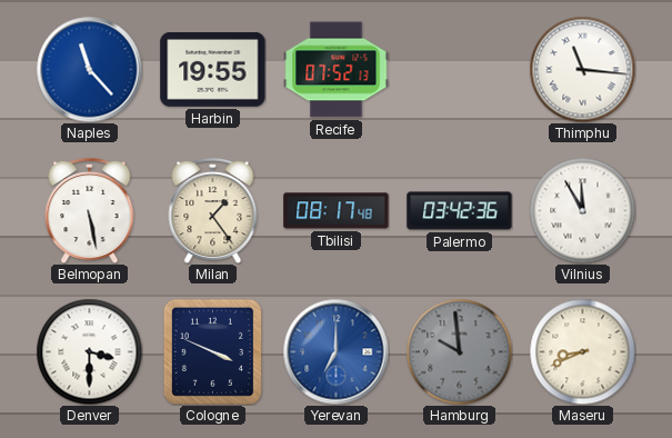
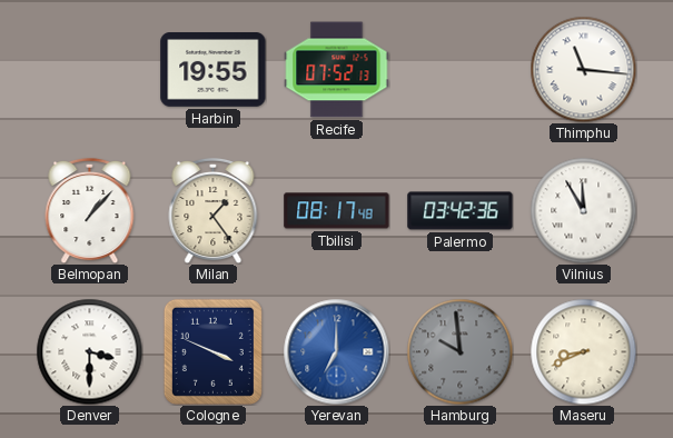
Naples: 11:23 -> none (89, 69)
Belmopan: 5:28 -> 1:07 (90, 210)
